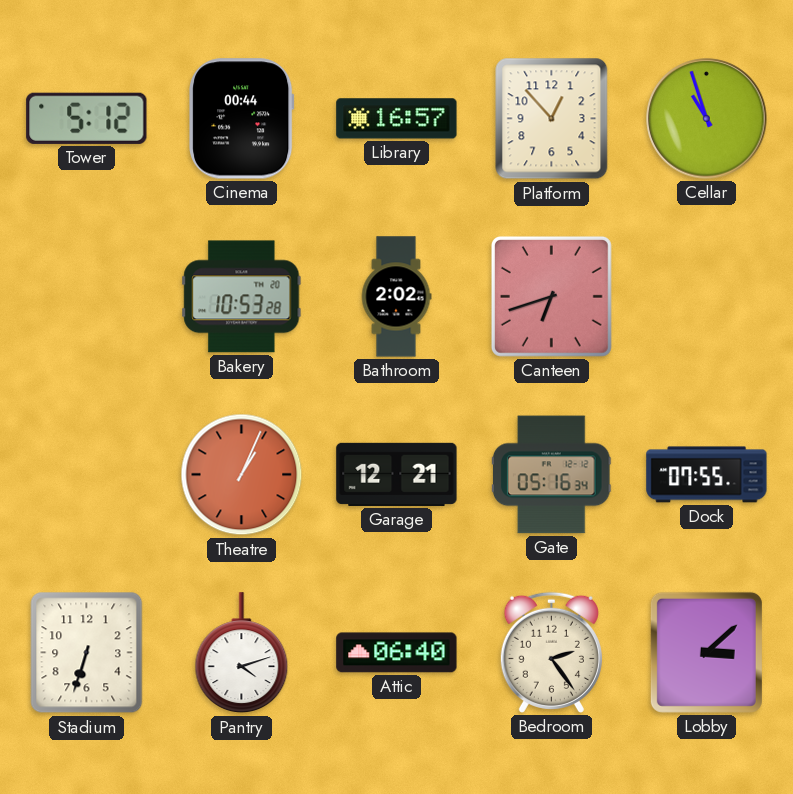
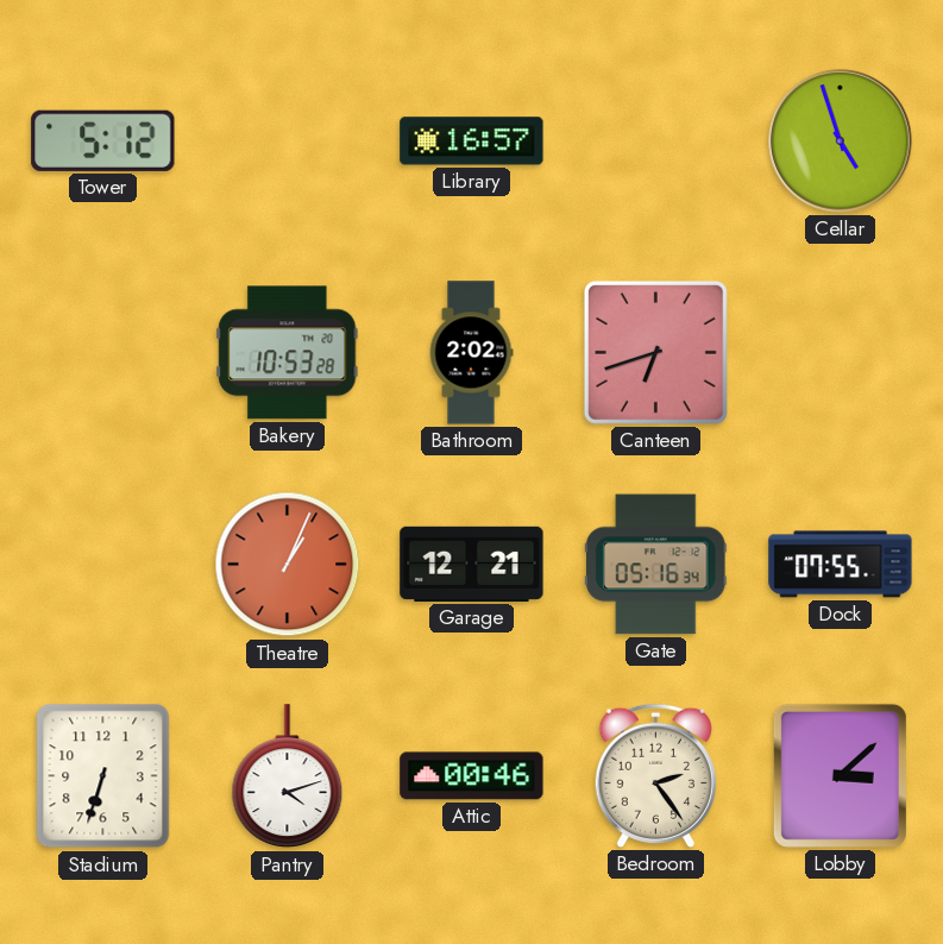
Cinema: 00:44 -> none (242, 119)
Platform: 12:53 -> none (552, 119)
Cellar: 10:57 -> 4:57 (841, 141)
Attic: 06:40 -> 00:46 (472, 776)
